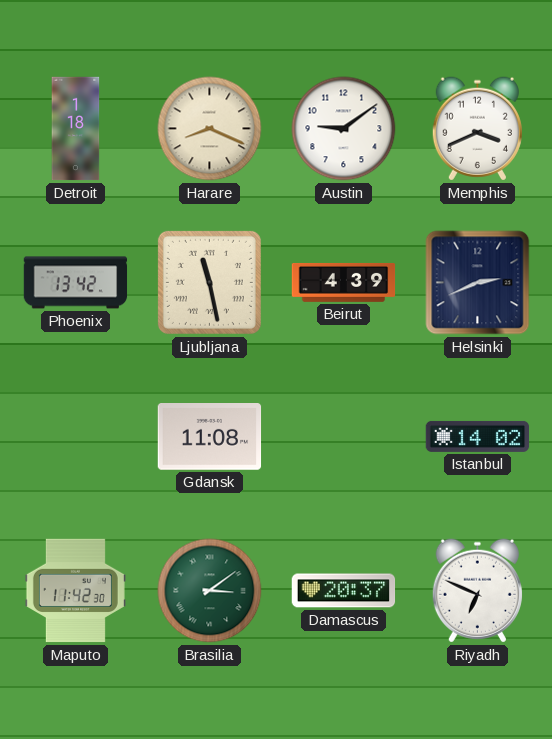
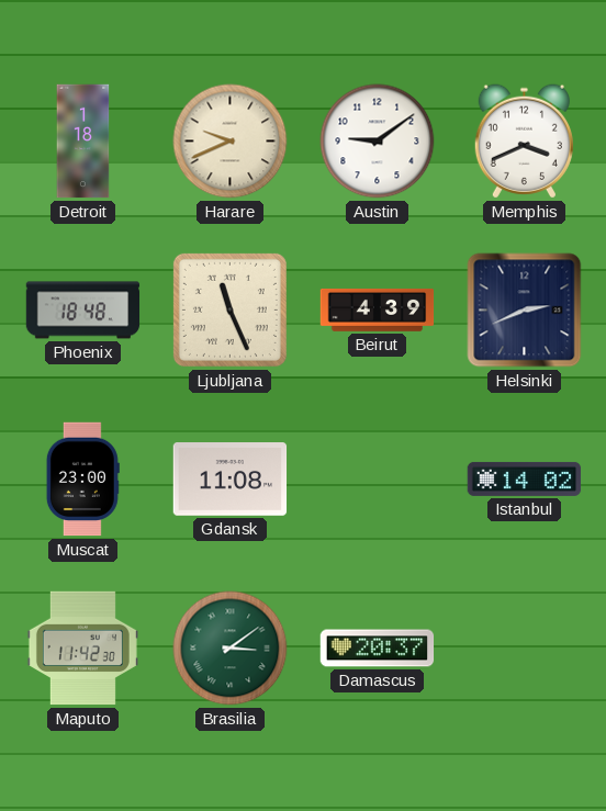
Harare: 8:19 -> 9:41 (231, 142)
Phoenix: 13:42 -> 18:48 (83, 311)
Ljubljana: 11:28 -> 11:26 (229, 309)
Muscat: none -> 23:00 (82, 480)
Riyadh: 6:49 -> none (477, 591)
